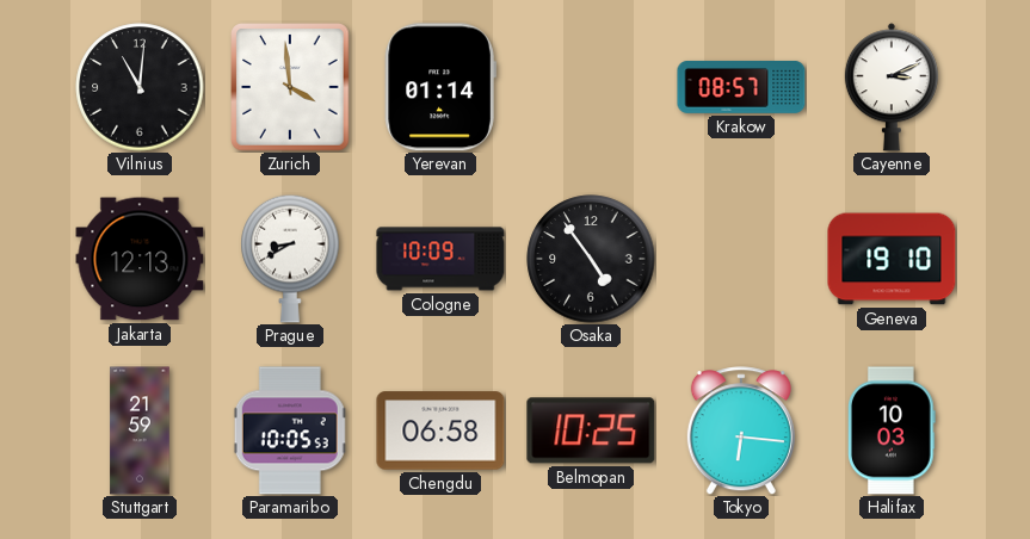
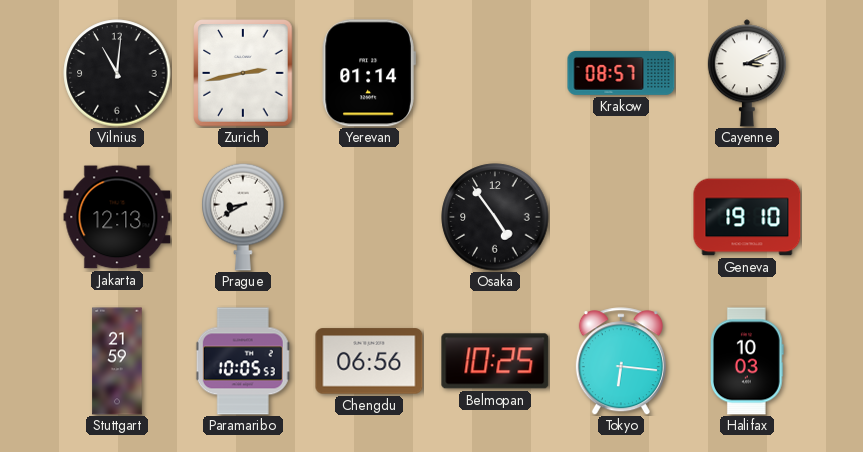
Zurich: 3:59 -> 2:43 (243, 73)
Cologne: 10:09 -> none (440, 259)
Chengdu: 06:58 -> 06:56 (369, 361)
